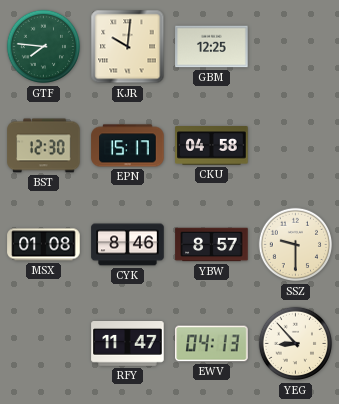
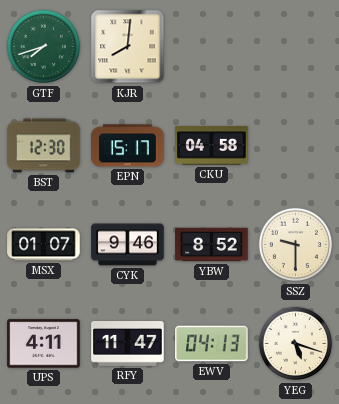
GTF: 7:46 -> 7:42 (44, 47)
KJR: 10:01 -> 8:01 (128, 47)
GBM: 12:25 -> none (212, 47)
MSX: 01:08 -> 01:07 (44, 245)
CYK: 8:46 -> 9:46 (128, 245)
YBW: 8:57 -> 8:52 (212, 245)
UPS: none -> 4:11 (44, 344)
YEG: 8:53 -> 5:18 (296, 344)
